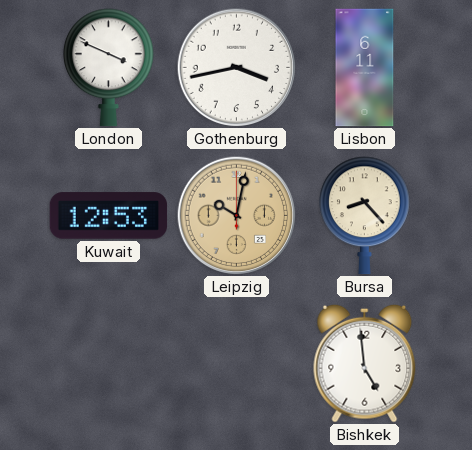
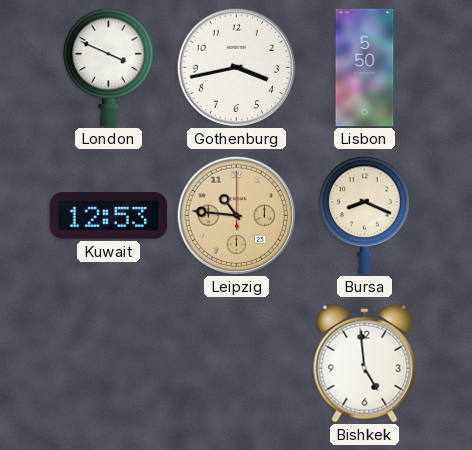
Lisbon: 6:11 -> 5:50 (365, 68)
Leipzig: 10:02 -> 10:46 (236, 215)
Bursa: 8:23 -> 8:19 (365, 216)
